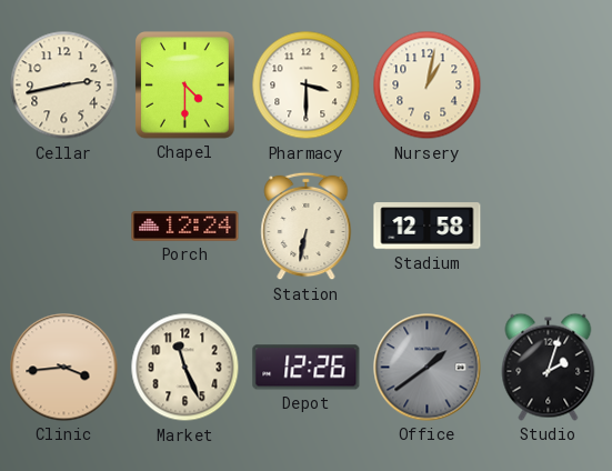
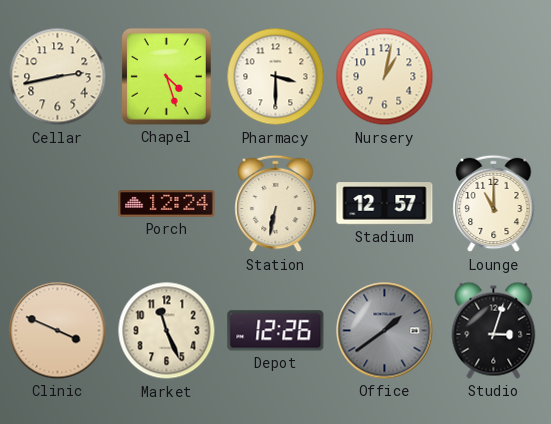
Chapel: 4:30 -> 4:27 (167, 77)
Stadium: 12:58 -> 12:57 (385, 204)
Lounge: none -> 11:00 (494, 204)
Clinic: 3:44 -> 3:49 (58, 331)
Studio: 2:03 -> 3:03 (494, 330)
